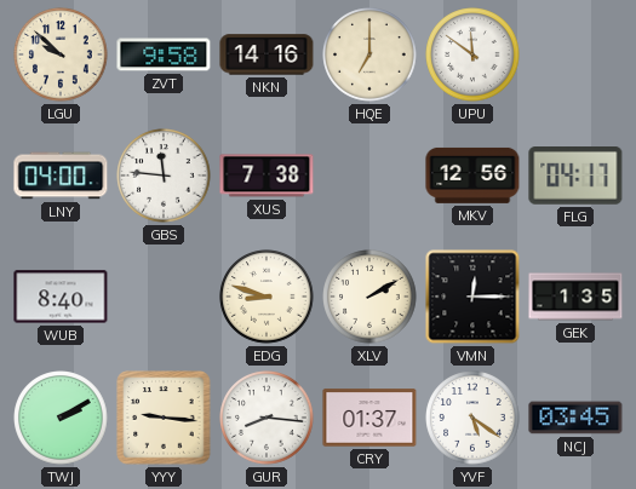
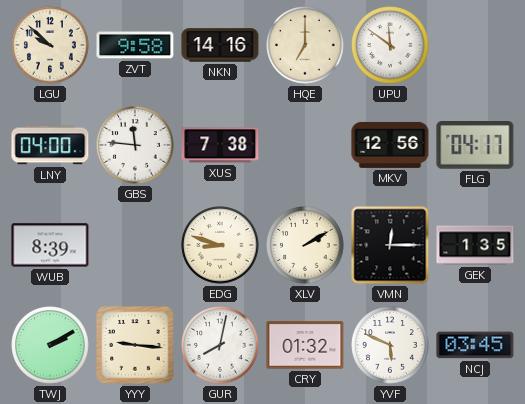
WUB: 8:40 -> 8:39 (50, 245)
GUR: 8:16 -> 8:02 (220, 345)
CRY: 01:37 -> 01:32 (305, 345)
YVF: 5:21 -> 5:49 (390, 345)
